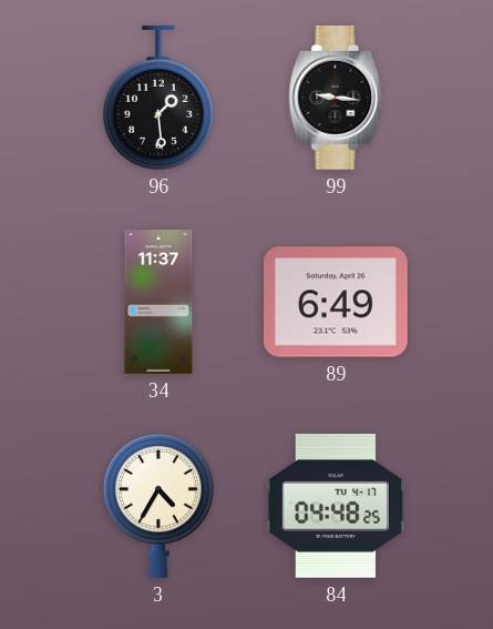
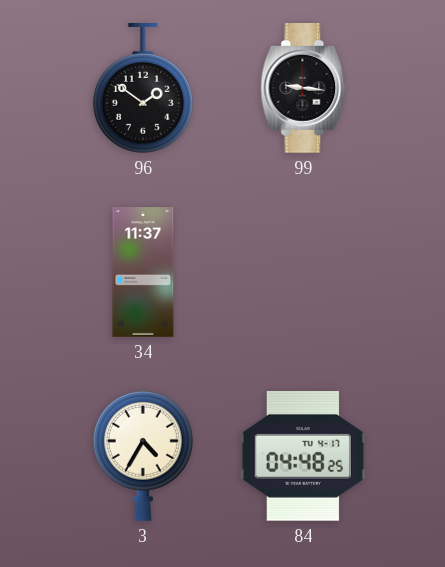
96: 1:29 -> 1:51 (143, 89)
89: 6:49 -> none (337, 302)
